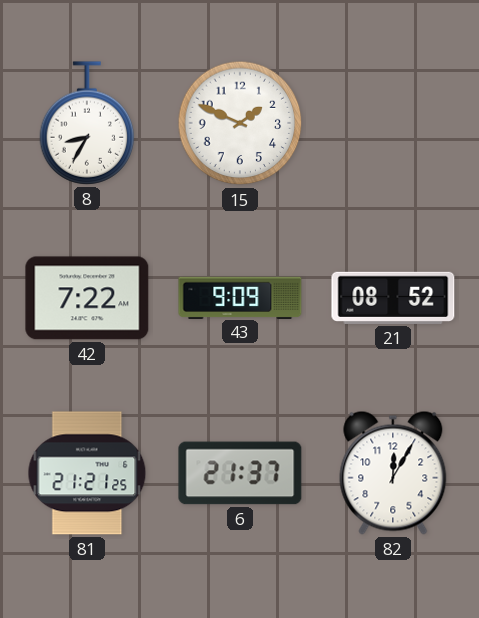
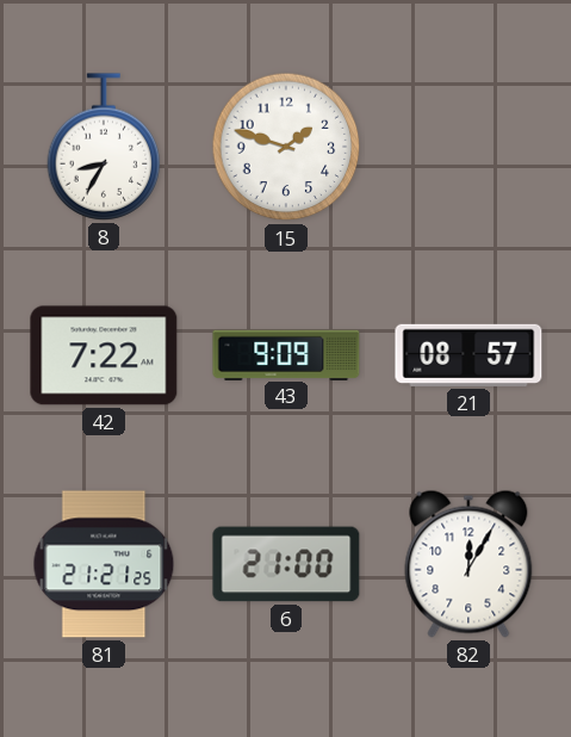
15: 1:49 -> 1:48 (286, 147)
21: 08:52 -> 08:57 (468, 355)
6: 21:37 -> 21:00 (286, 564)
